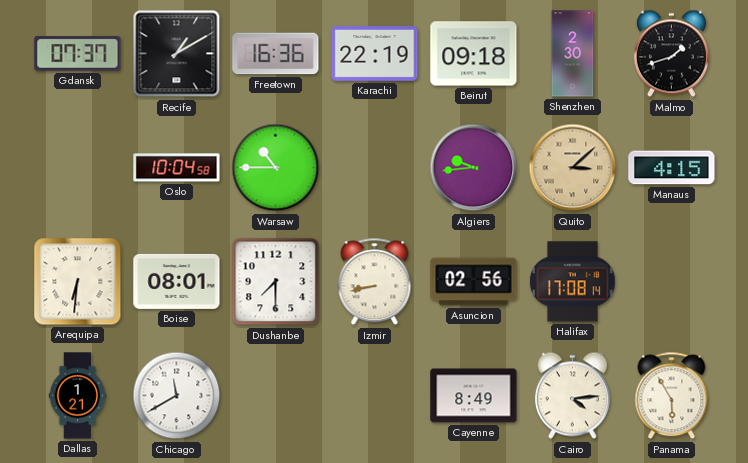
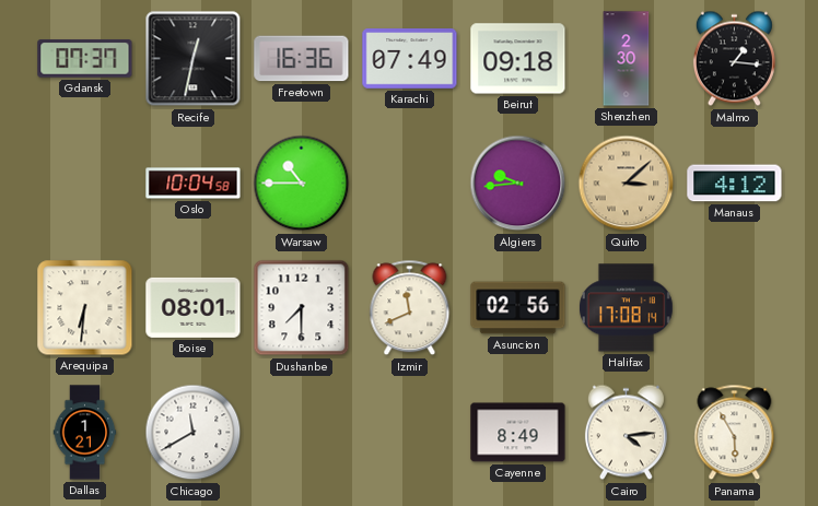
Recife: 1:10 -> 12:32 (194, 59)
Karachi: 22:19 -> 07:49 (410, 59)
Malmo: 1:42 -> 1:16 (734, 59)
Manaus: 4:15 -> 4:12 (735, 184)
Izmir: 8:43 -> 11:41 (410, 308)
